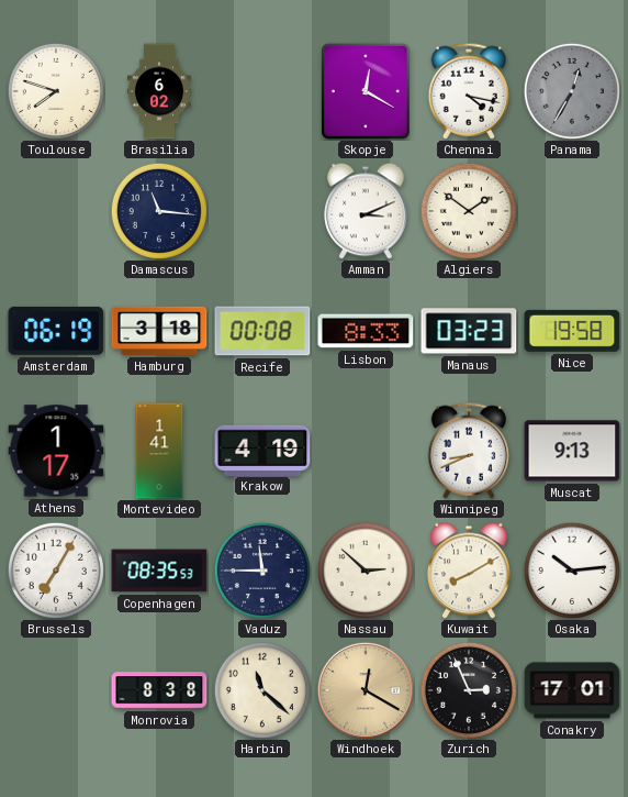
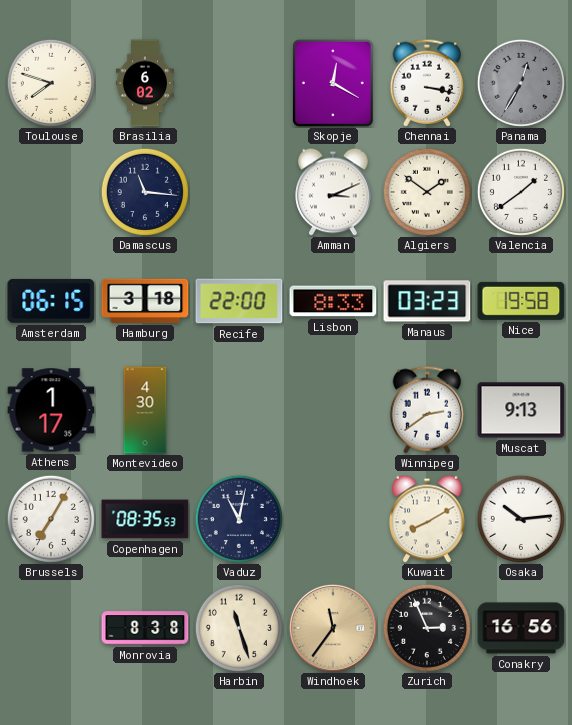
Chennai: 4:17 -> 3:17 (427, 83)
Valencia: none -> 1:39 (521, 192)
Amsterdam: 06:19 -> 06:15 (51, 301)
Recife: 00:08 -> 22:00 (239, 301)
Montevideo: 1:41 -> 4:30 (145, 410)
Krakow: 4:19 -> none (262, 450)
Winnipeg: 8:41 -> 2:39 (427, 410)
Vaduz: 11:45 -> 11:02 (239, 519)
Nassau: 2:52 -> none (366, 571)
Harbin: 11:22 -> 11:27 (239, 628)
Windhoek: 12:20 -> 11:36 (333, 628)
Conakry: 17:01 -> 16:56 (521, 628)
